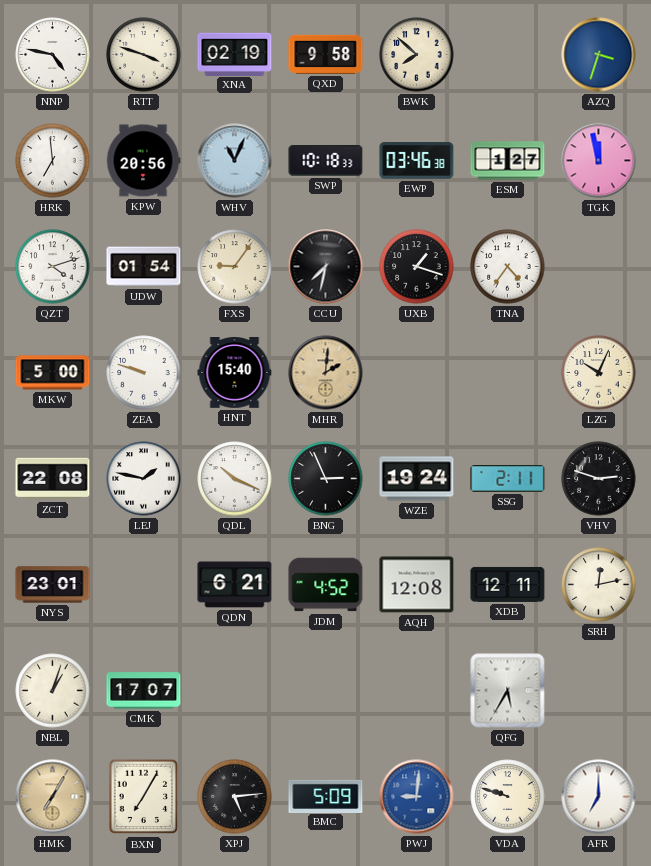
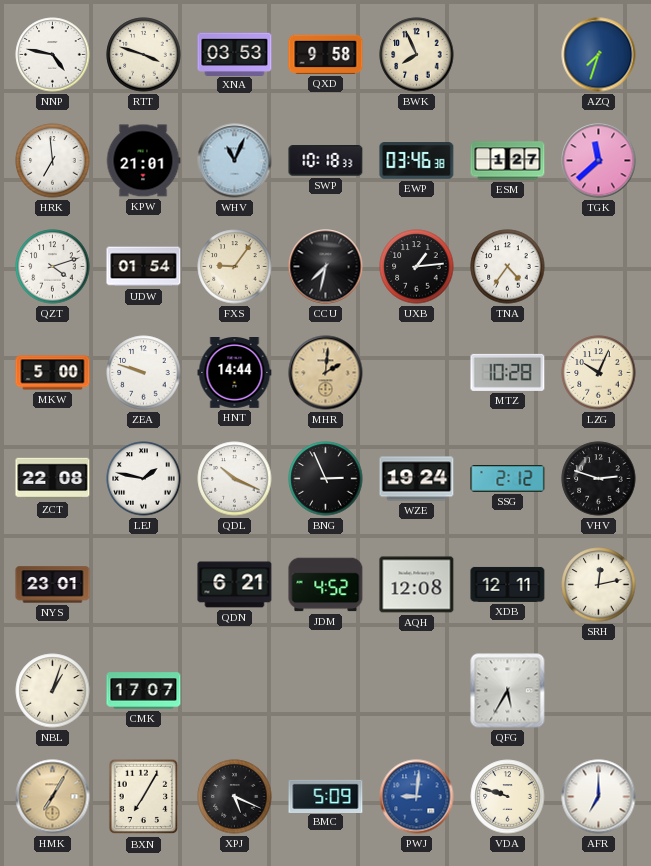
XNA: 02:19 -> 03:53 (235, 54)
BWK: 7:52 -> 7:56 (417, 55)
AZQ: 3:33 -> 7:33 (599, 55)
KPW: 20:56 -> 21:01 (143, 161)
TGK: 11:58 -> 11:38 (599, 161)
UXB: 1:18 -> 1:14 (417, 267)
HNT: 15:40 -> 14:44 (235, 373)
MTZ: none -> 10:28 (508, 372)
SSG: 2:11 -> 2:12 (508, 479)
XPJ: 5:14 -> 5:19 (235, 797)
